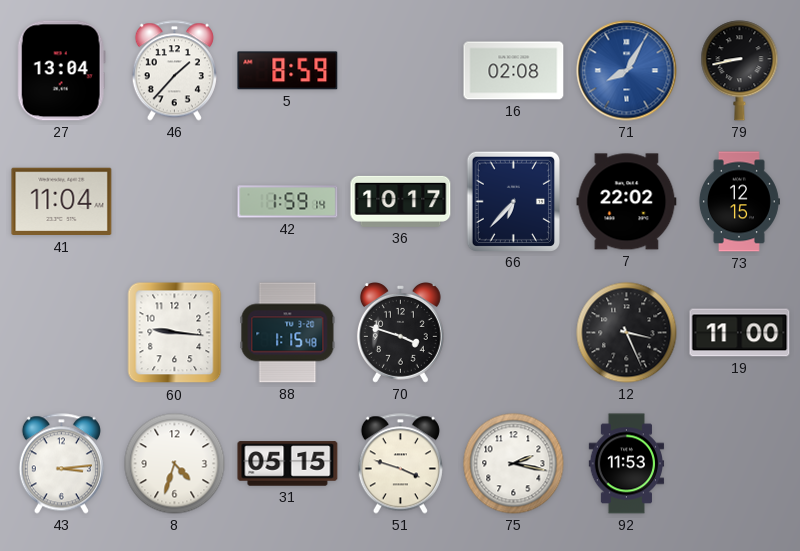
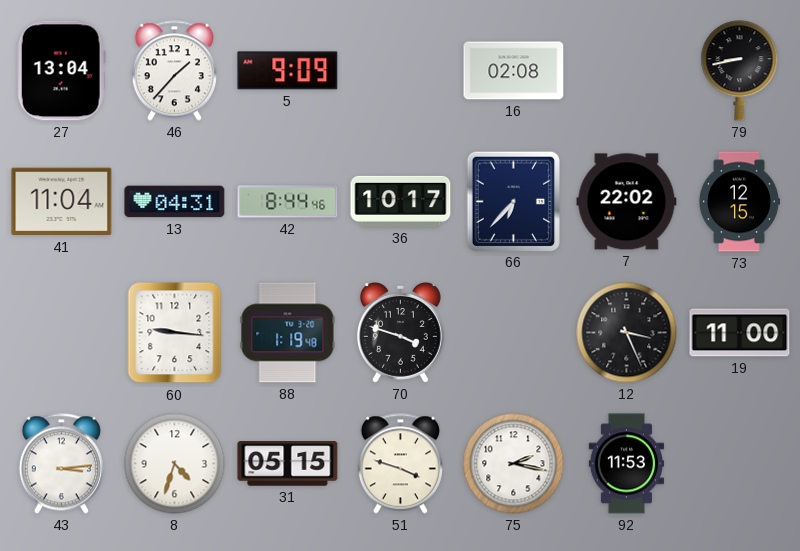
5: 8:59 -> 9:09 (288, 71)
71: 8:05 -> none (627, 71)
13: none -> 04:31 (175, 202)
42: 1:59 -> 8:44 (288, 202)
88: 1:15 -> 1:19 (288, 333)
